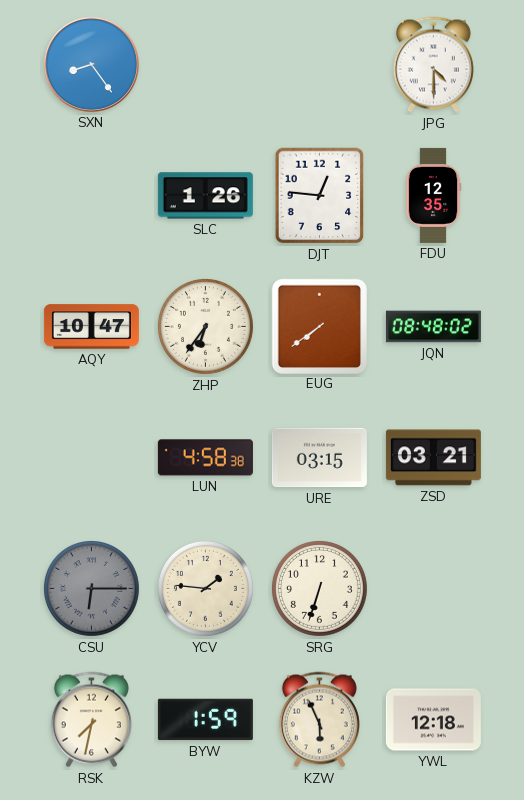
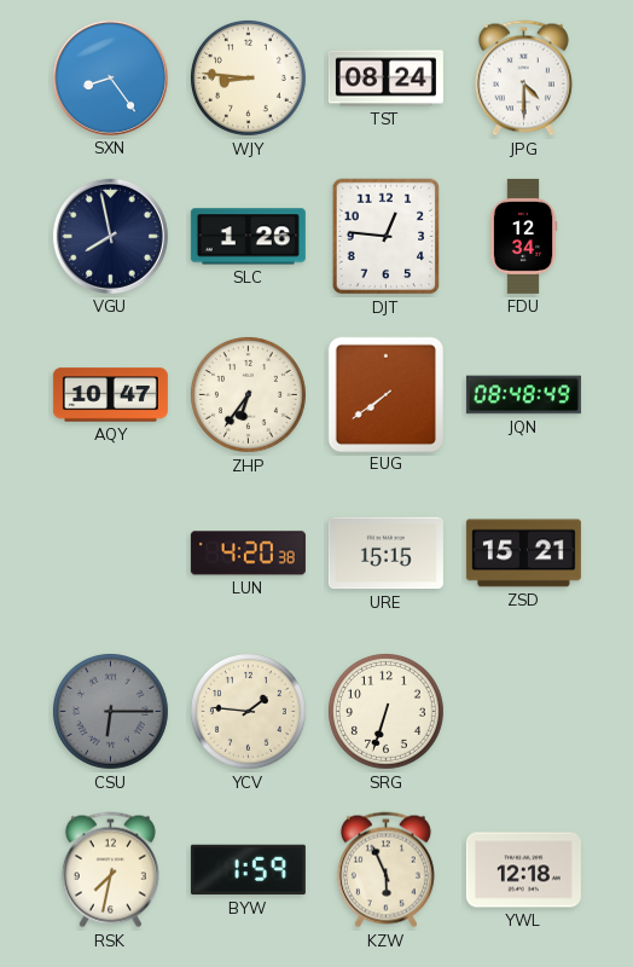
WJY: none -> 8:46 (248, 77)
TST: none -> 08:24 (385, 79)
VGU: none -> 7:58 (110, 236)
FDU: 12:35 -> 12:34 (523, 236)
JQN: 08:48:02 -> 08:48:49 (523, 395)
LUN: 4:58 -> 4:20 (248, 554)
URE: 03:15 -> 15:15 (385, 554)
ZSD: 03:21 -> 15:21 (523, 554)
